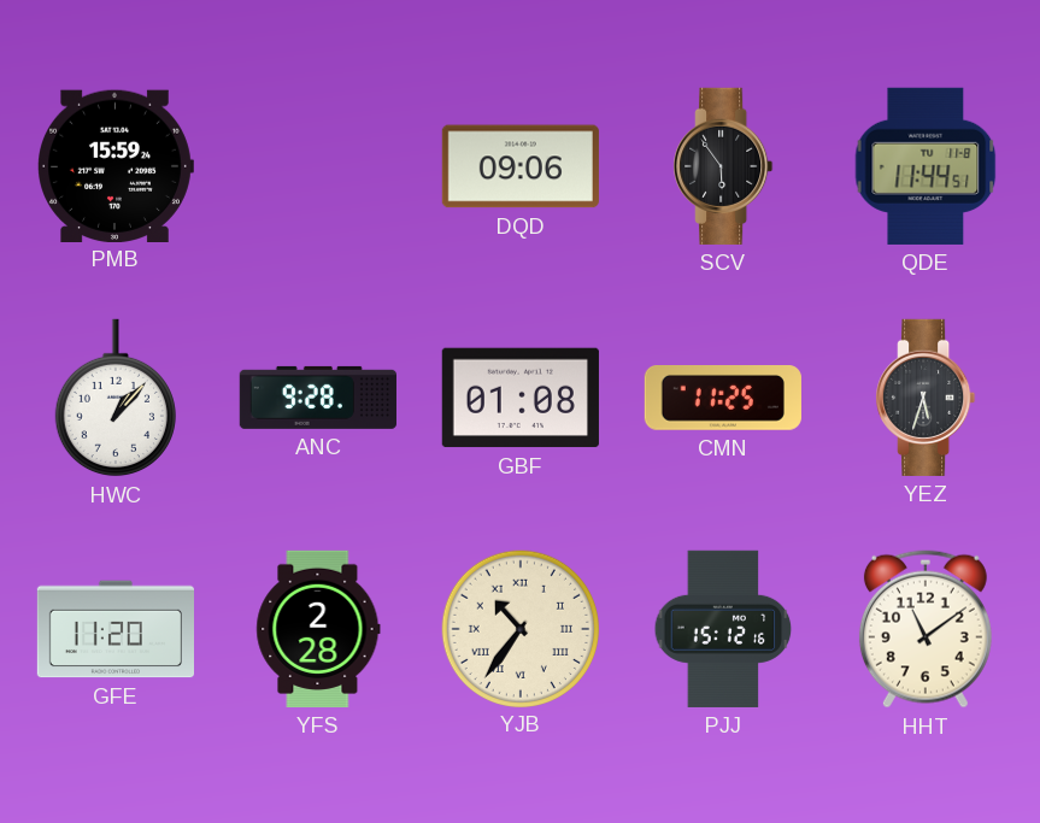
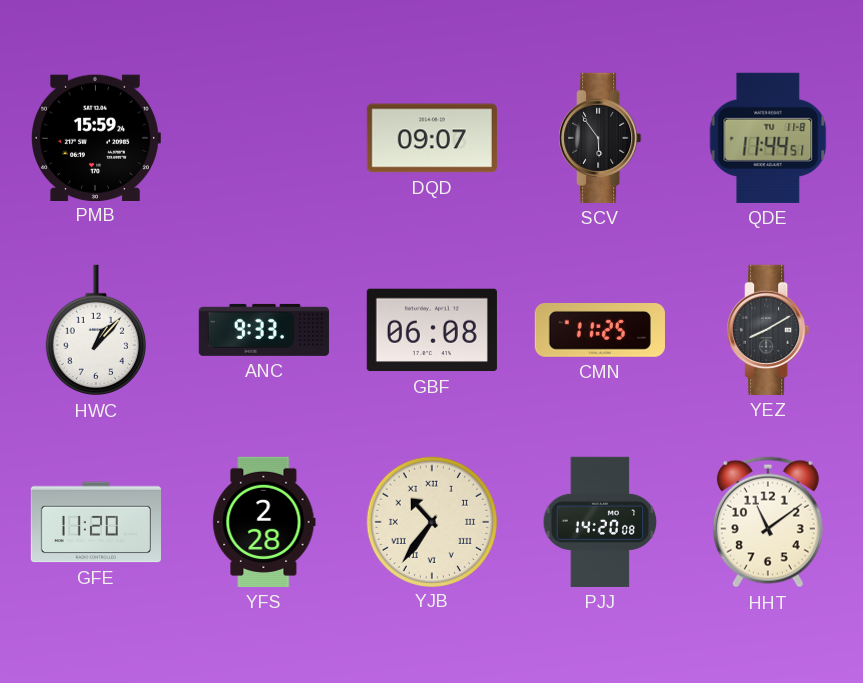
DQD: 09:06 -> 09:07 (432, 138)
ANC: 9:28 -> 9:33 (264, 330)
GBF: 01:08 -> 06:08 (432, 330)
YEZ: 5:33 -> 8:10 (768, 330)
PJJ: 15:12 -> 14:20 (600, 522)
